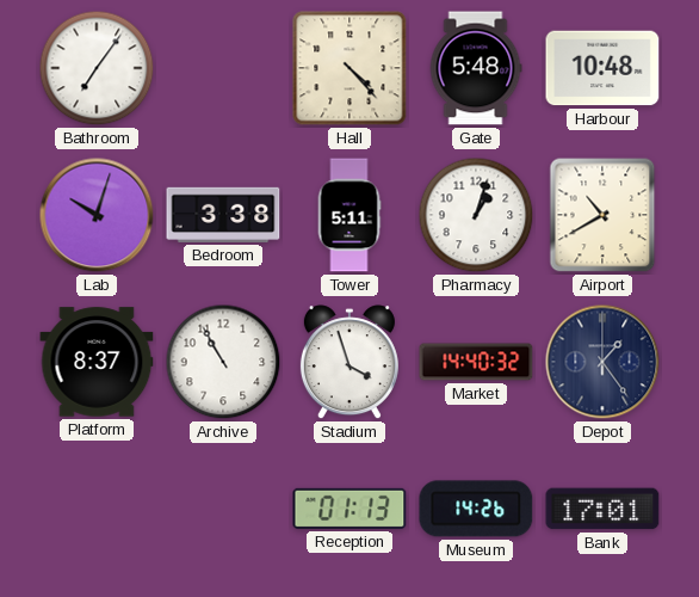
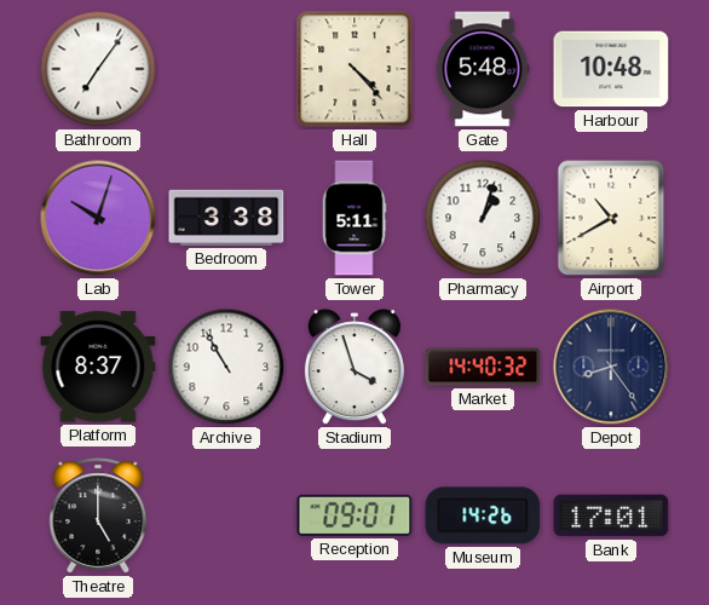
Depot: 1:24 -> 8:24 (611, 367)
Theatre: none -> 5:00 (98, 515)
Reception: 01:13 -> 09:01 (354, 515)
